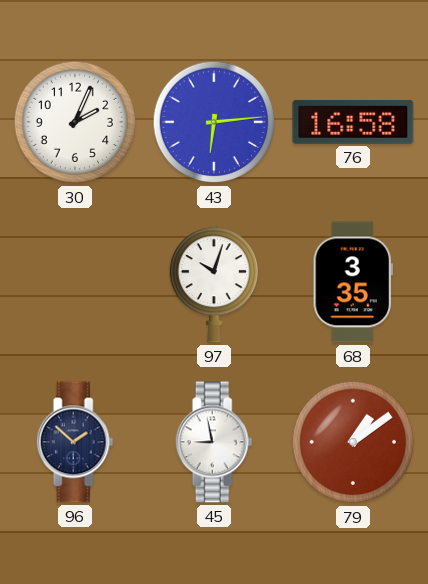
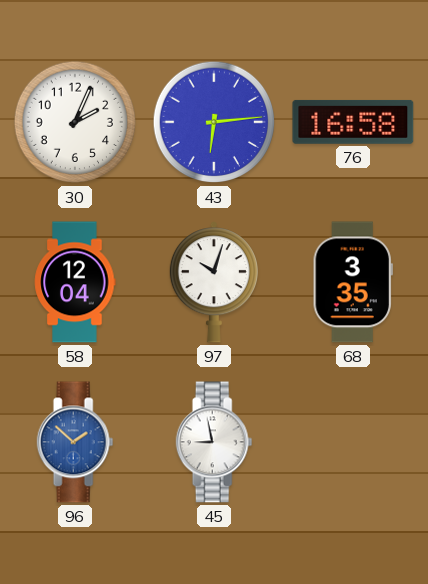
58: none -> 12:04 (75, 282)
96 dial: navy -> blue (75, 442)
79: 1:09 -> none (353, 442)
